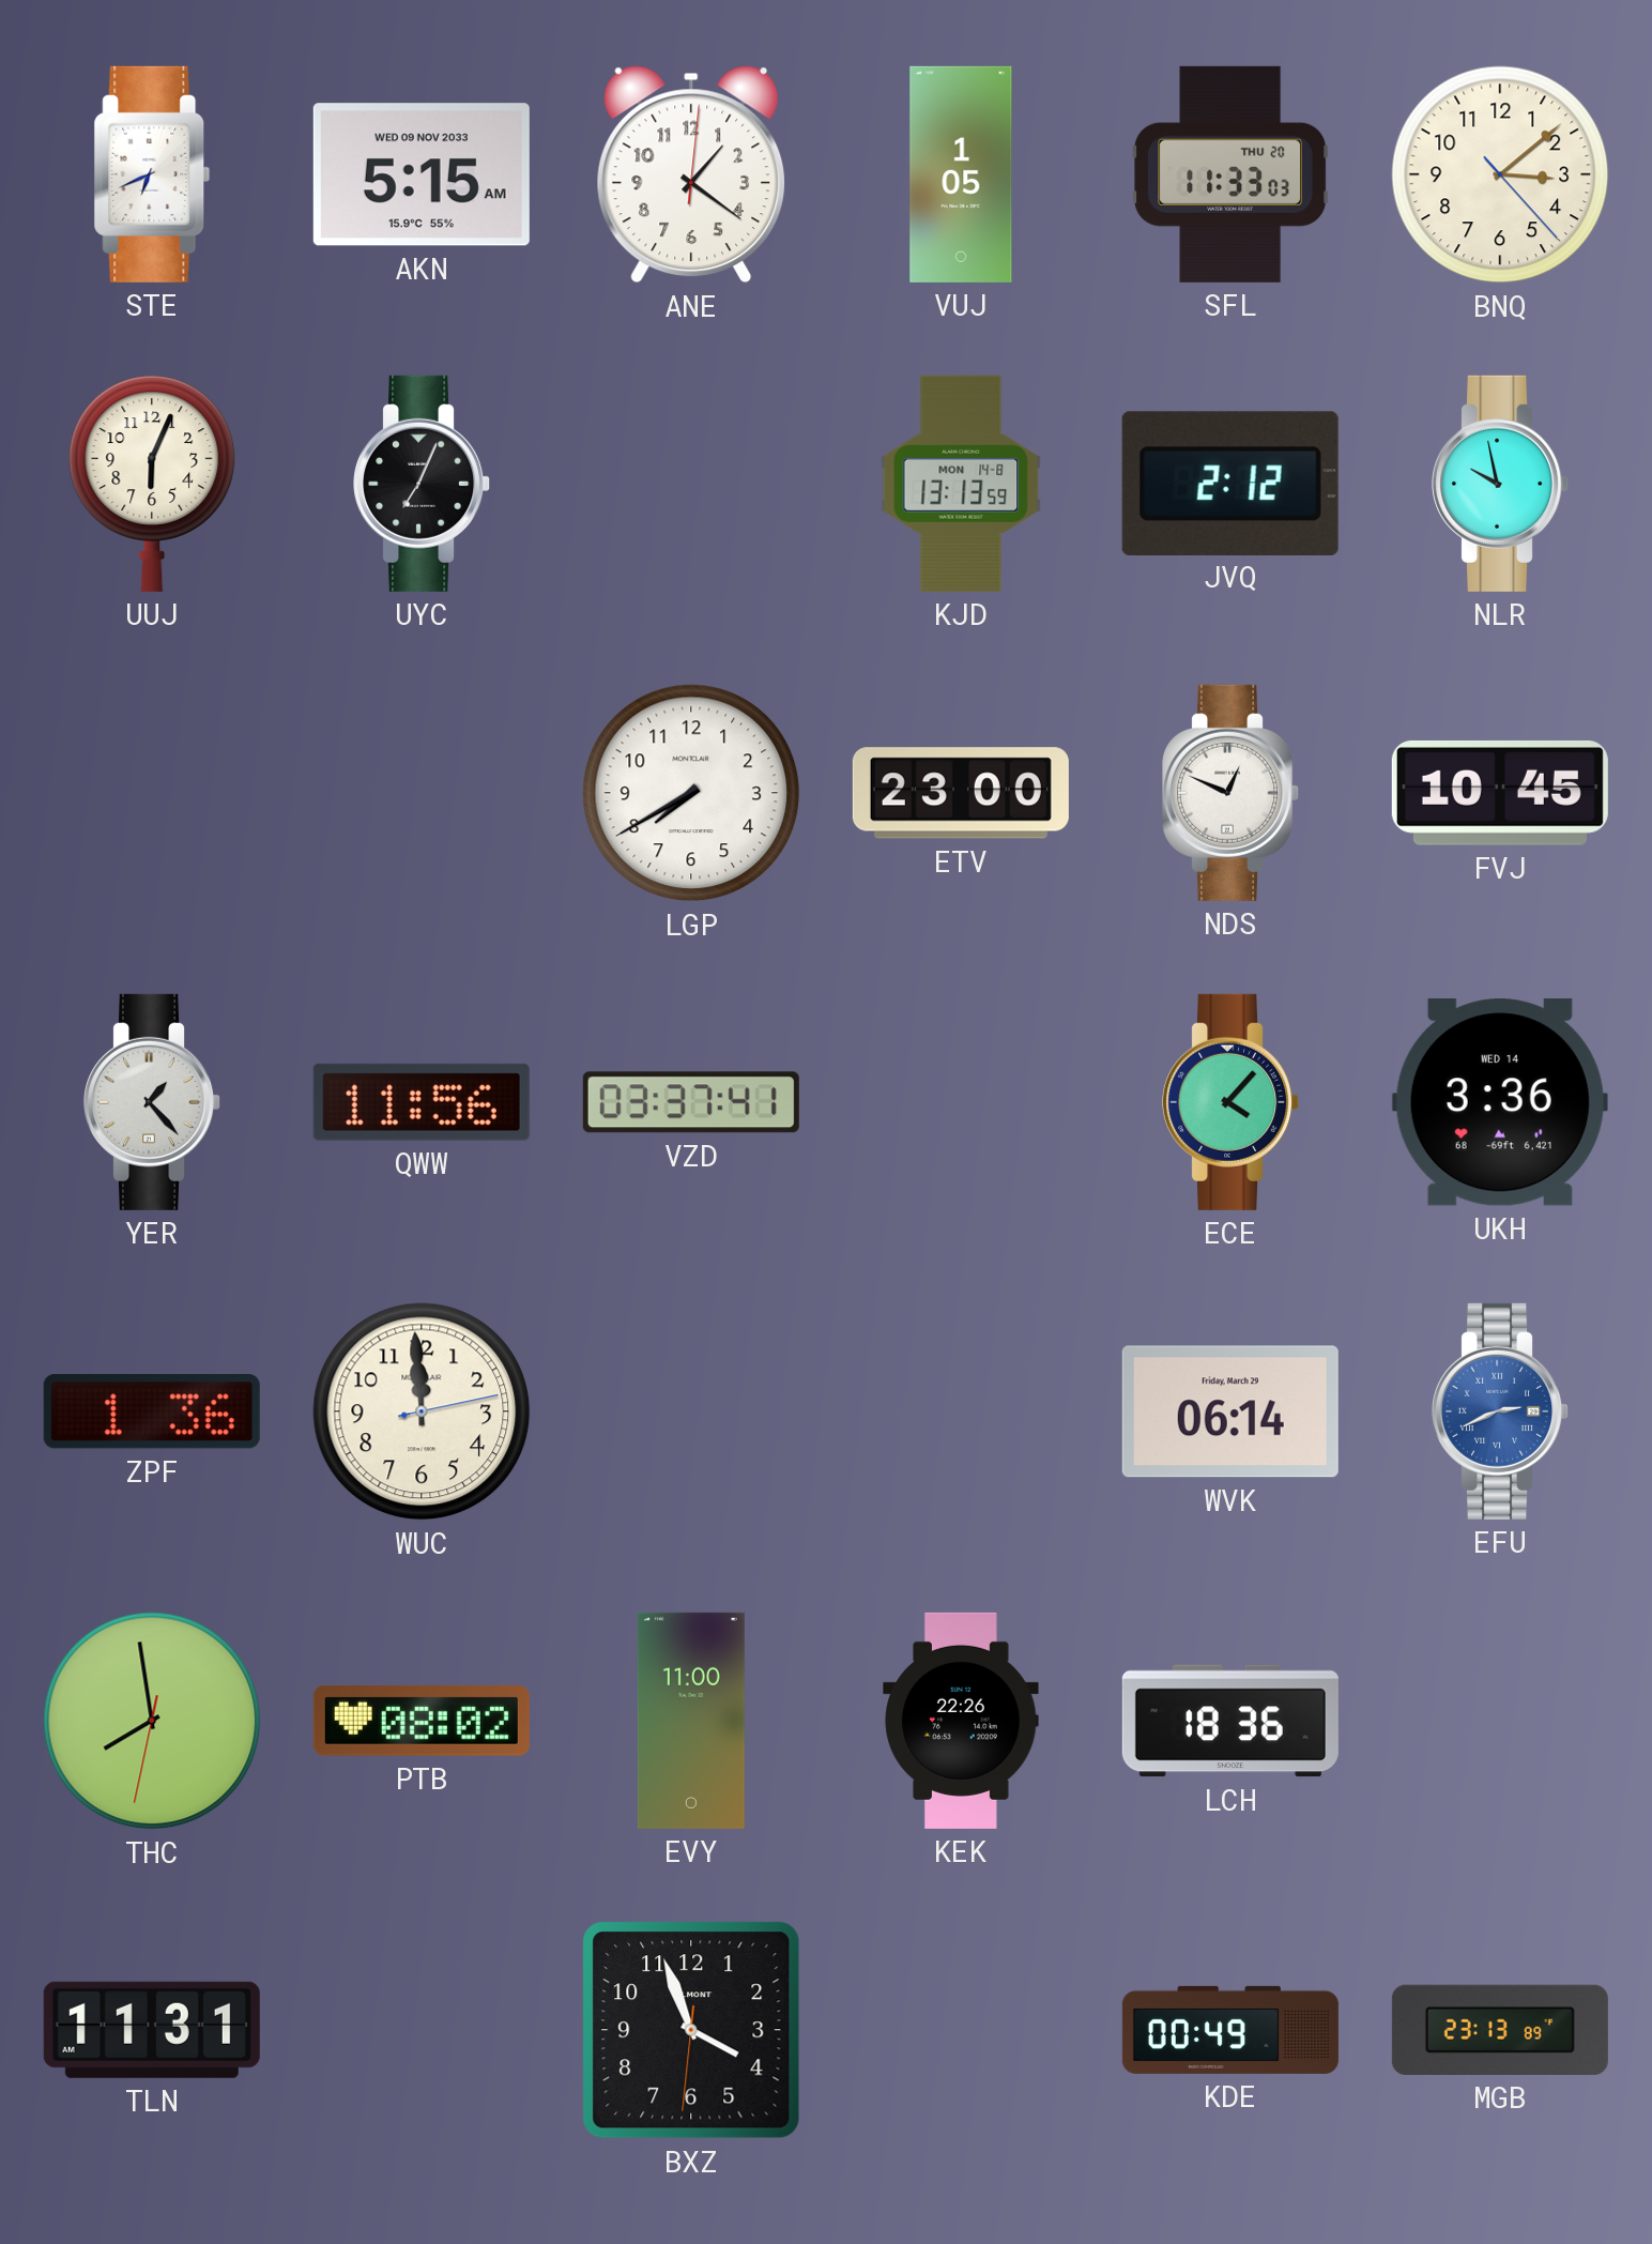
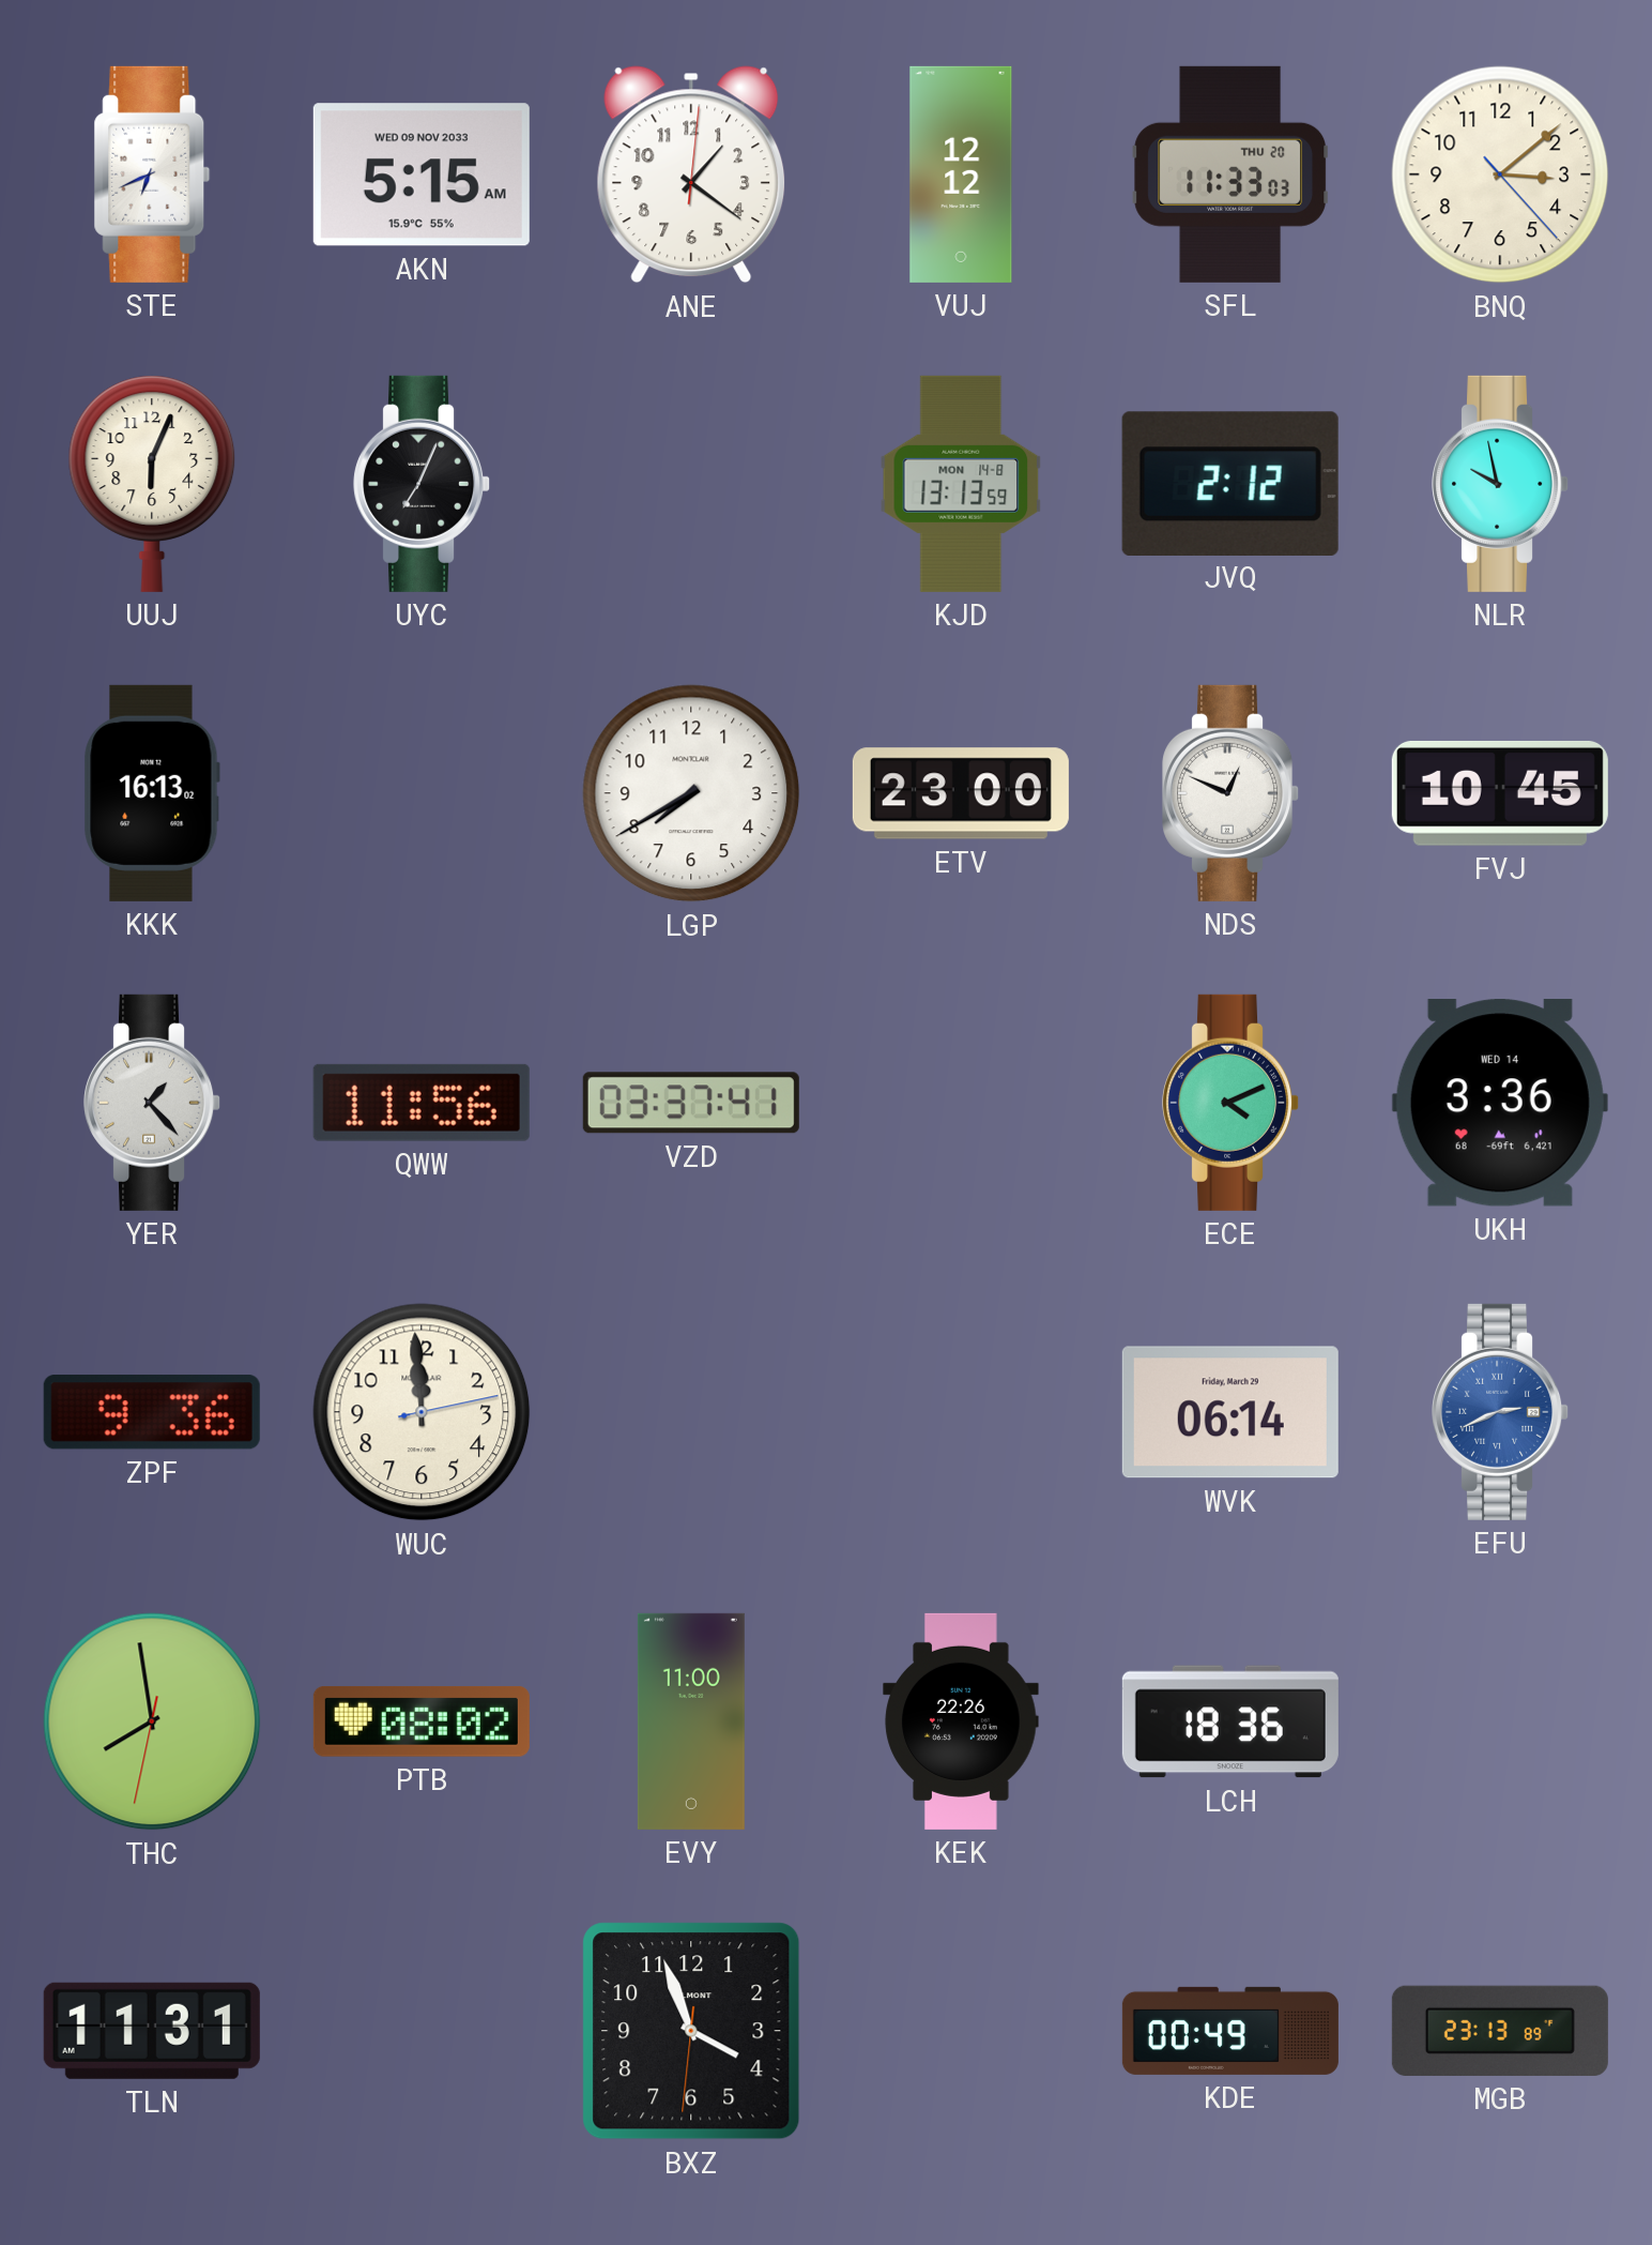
VUJ: 1:05 -> 12:12 (961, 175)
KKK: none -> 16:13 (152, 793)
ECE: 4:07 -> 4:11 (1232, 1103)
ZPF: 1:36 -> 9:36 (152, 1412)
